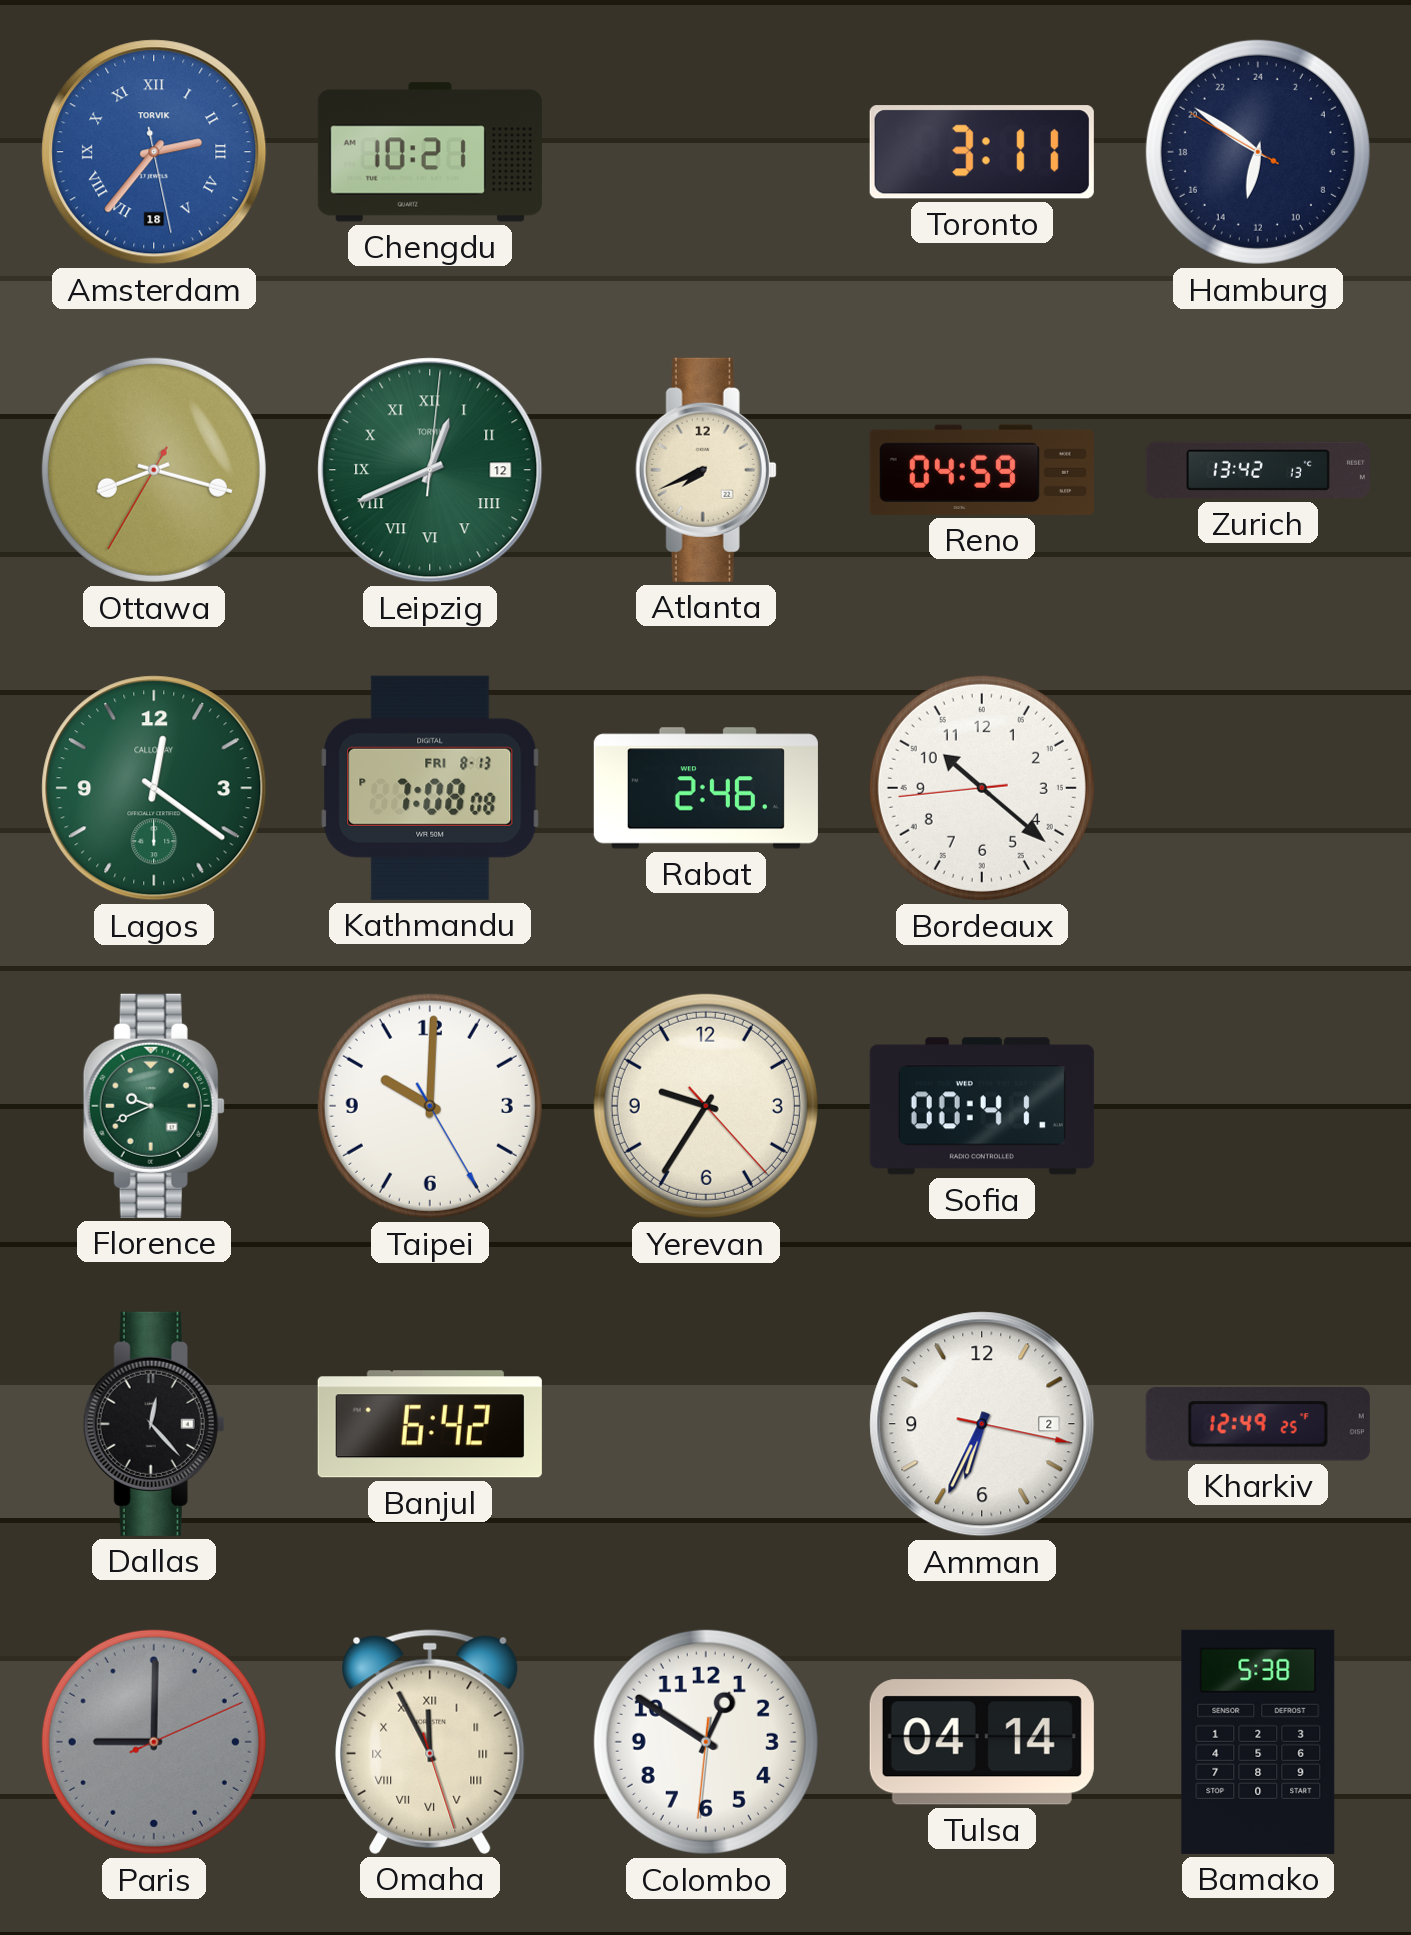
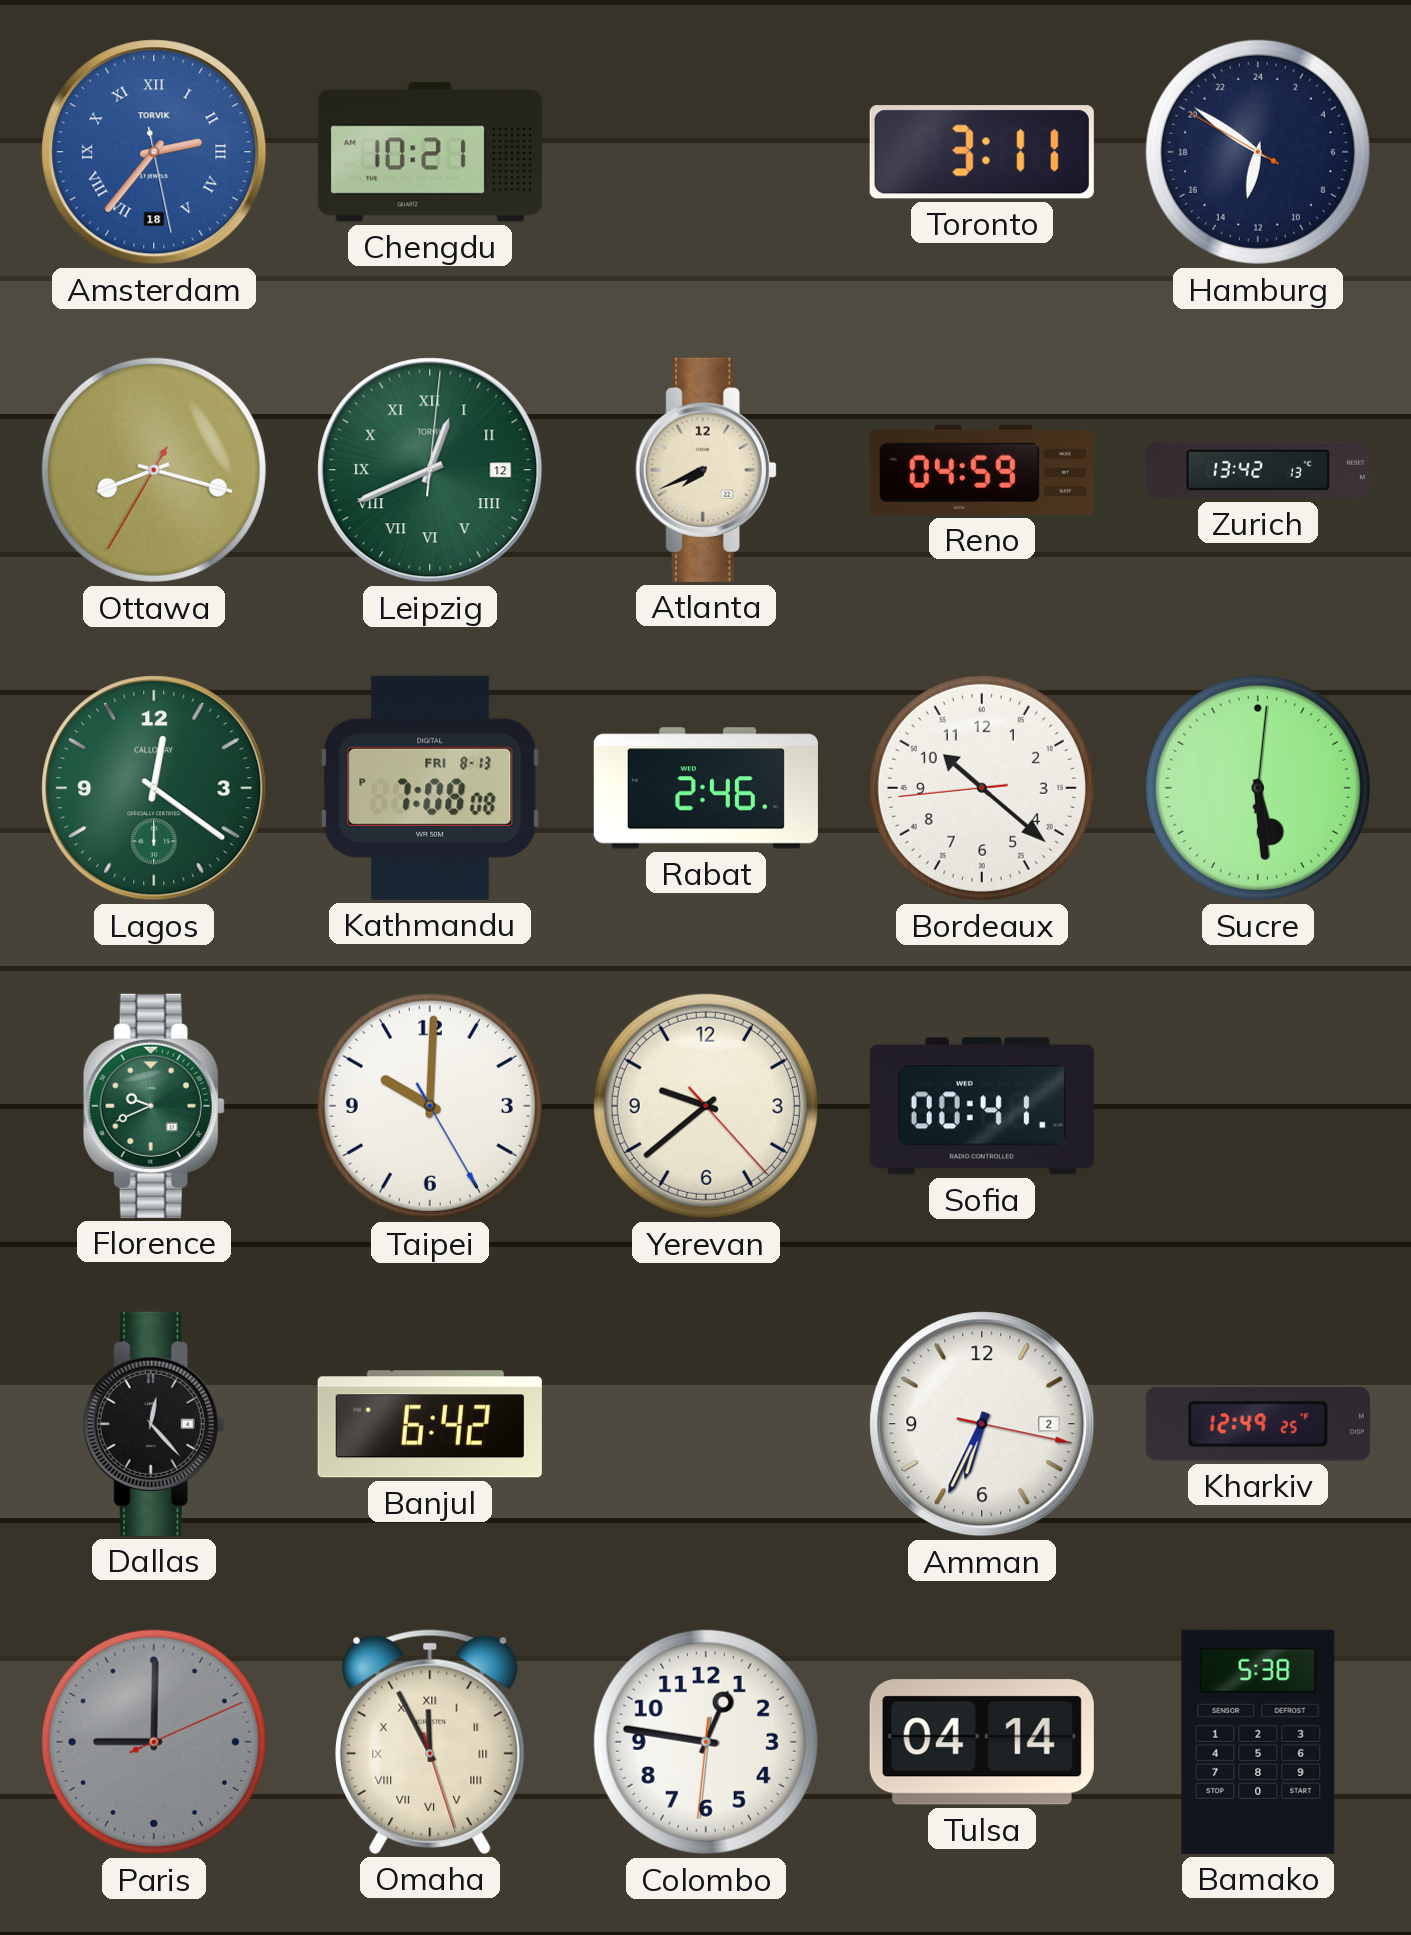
Sucre: none -> 5:29 (1258, 788)
Yerevan: 9:35 -> 9:38 (706, 1106)
Colombo: 12:50 -> 12:46 (706, 1742)
